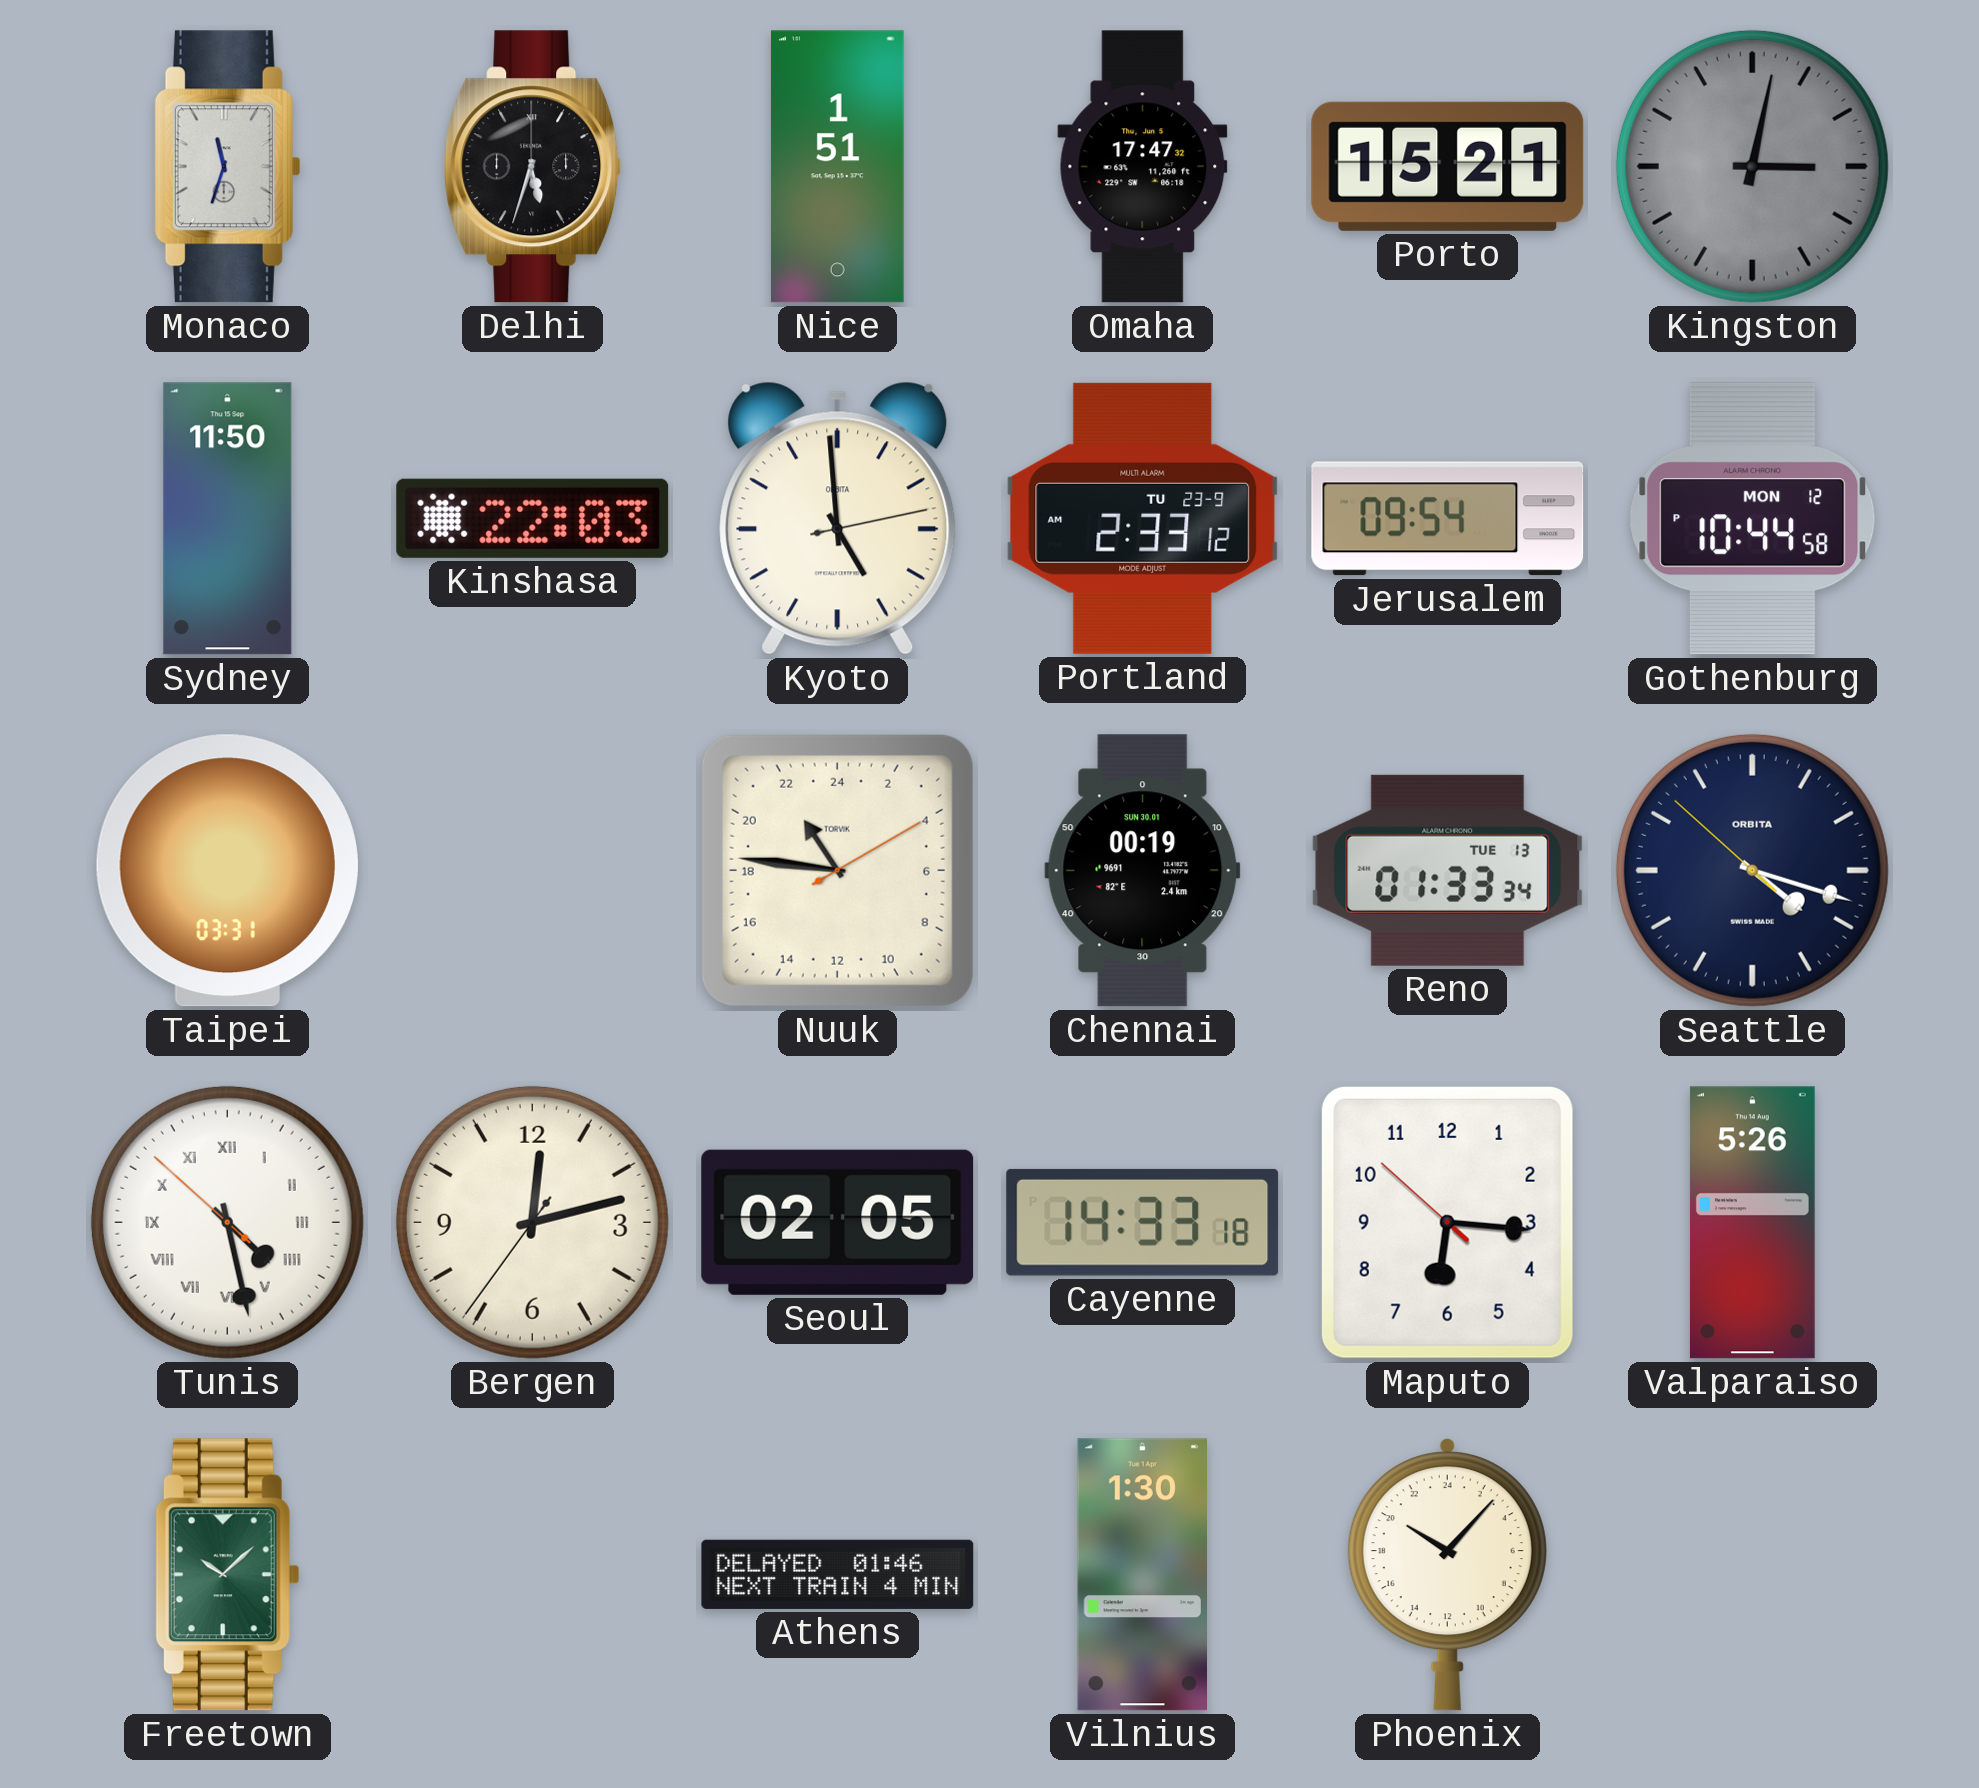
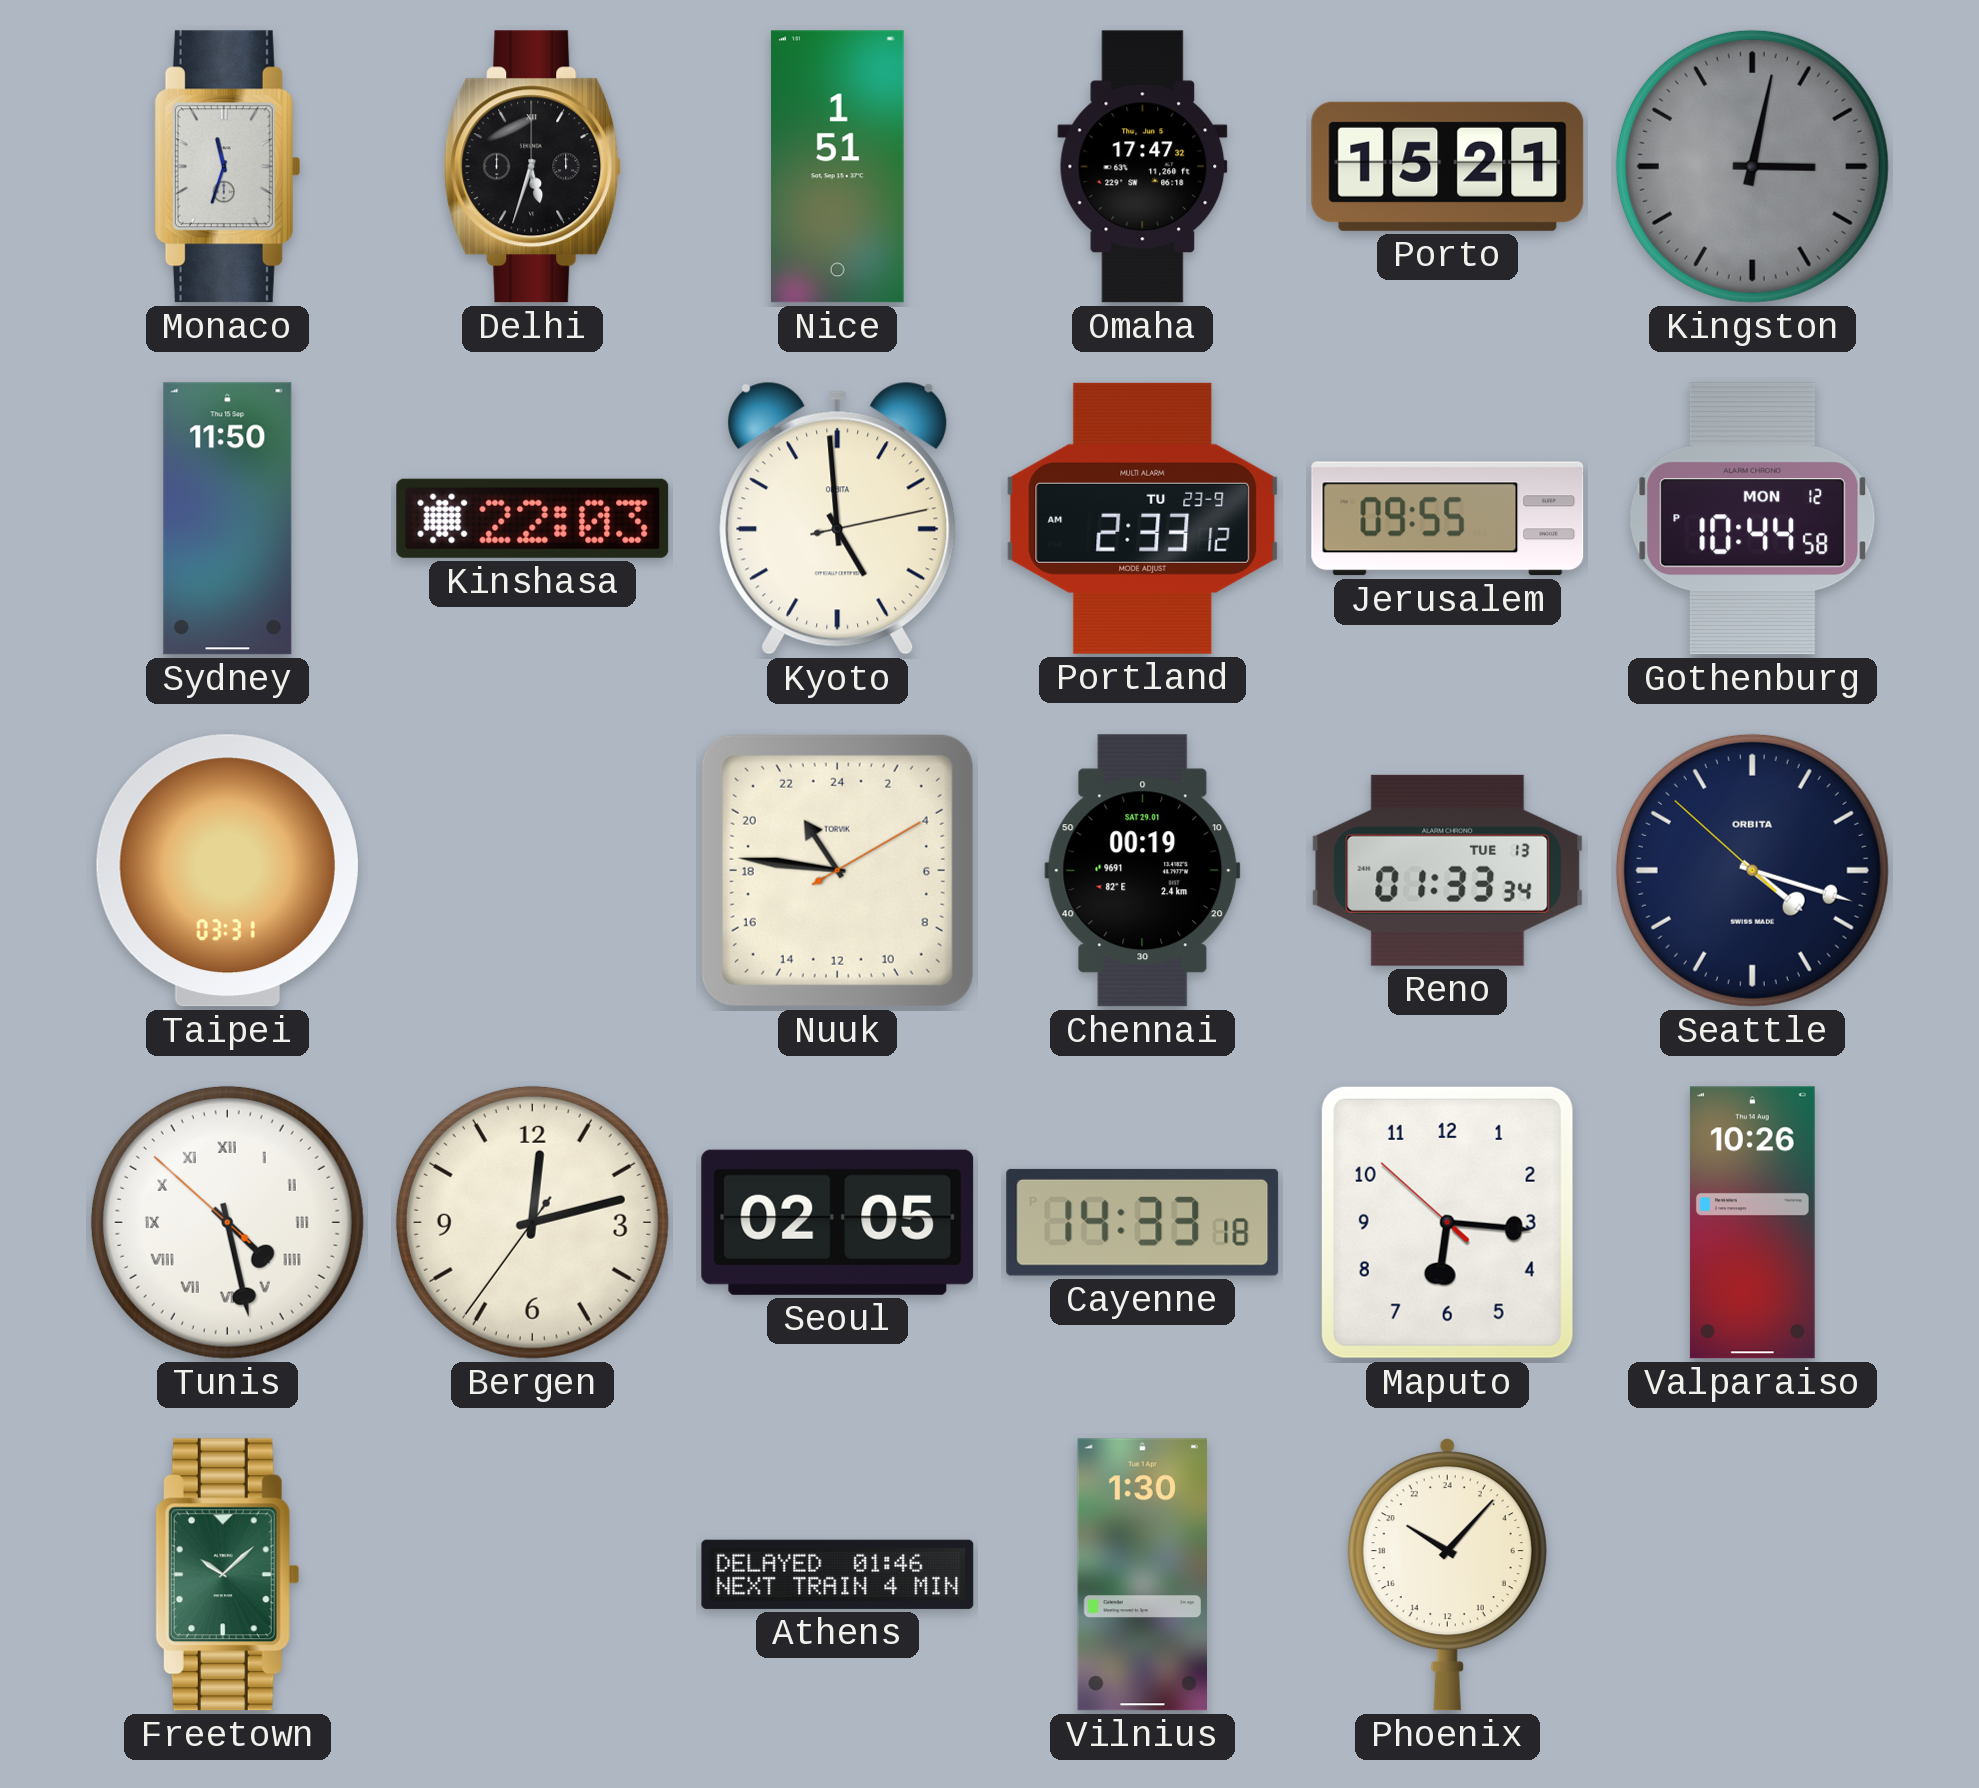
Jerusalem: 09:54 -> 09:55 (1448, 519)
Chennai date: SUN 30.01 -> SAT 29.01 (1143, 871)
Valparaiso: 5:26 -> 10:26 (1752, 1223)
